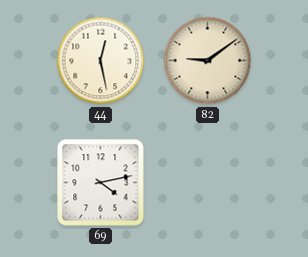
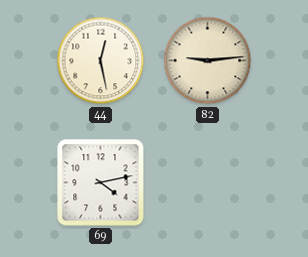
82: 9:09 -> 9:14 (208, 61)
